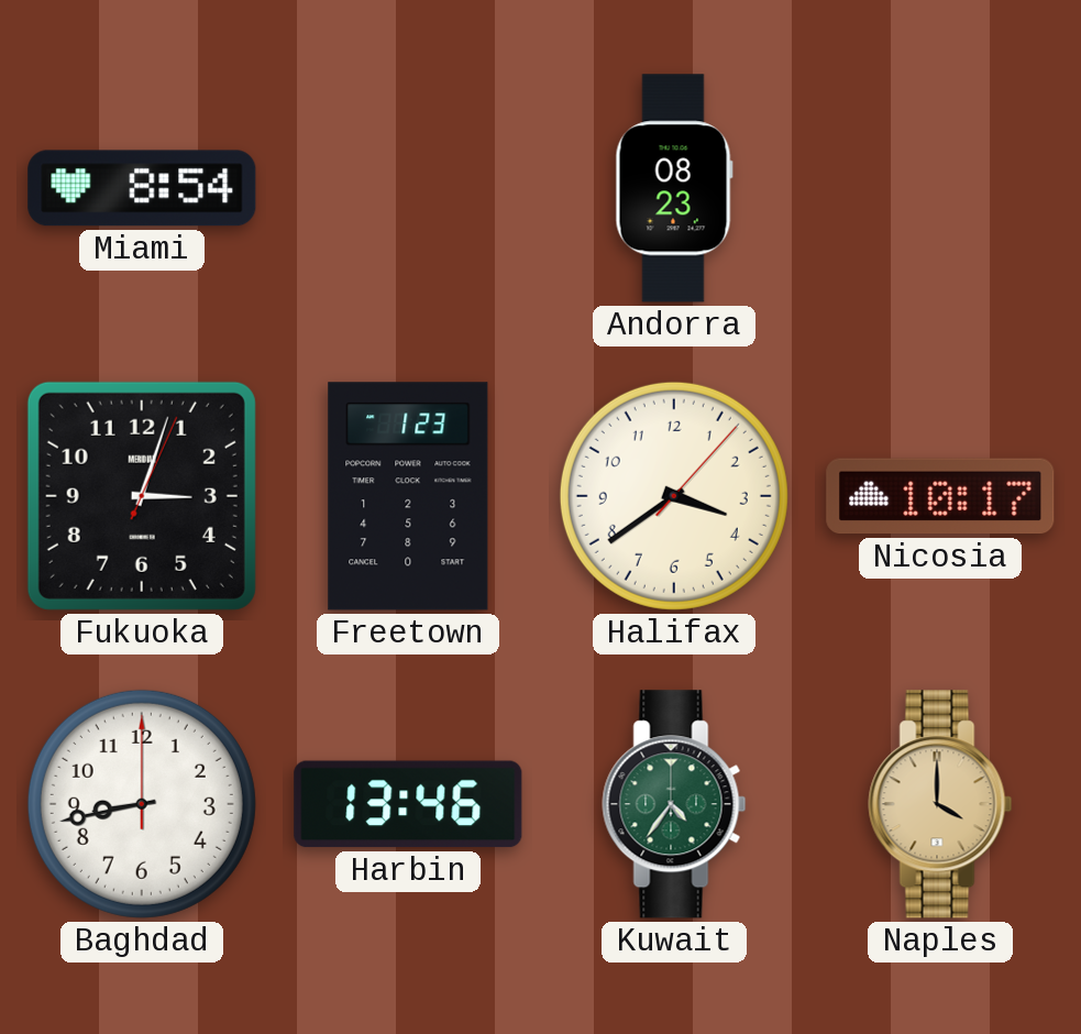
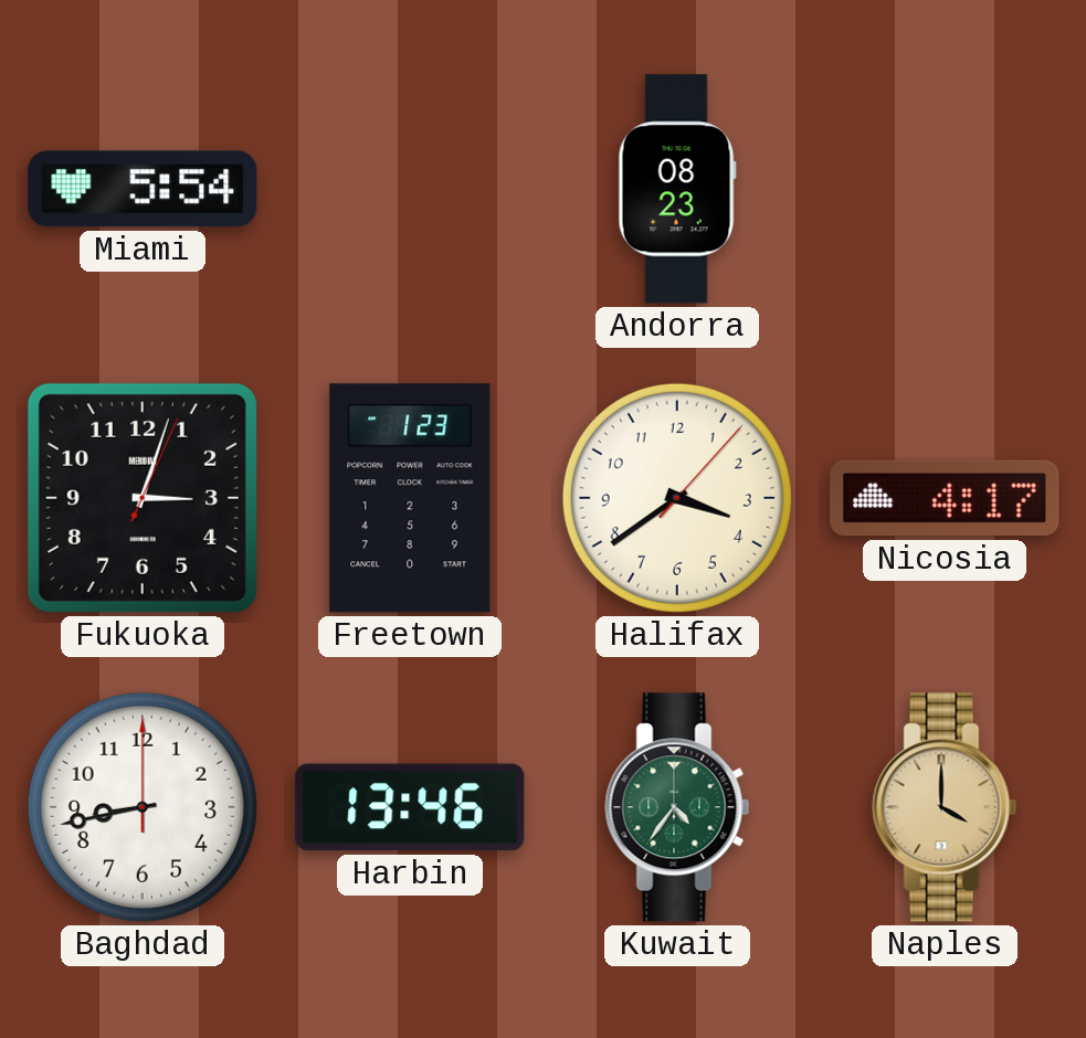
Miami: 8:54 -> 5:54 (143, 189)
Nicosia: 10:17 -> 4:17 (945, 498)
